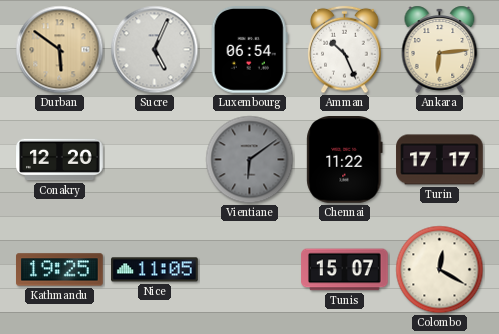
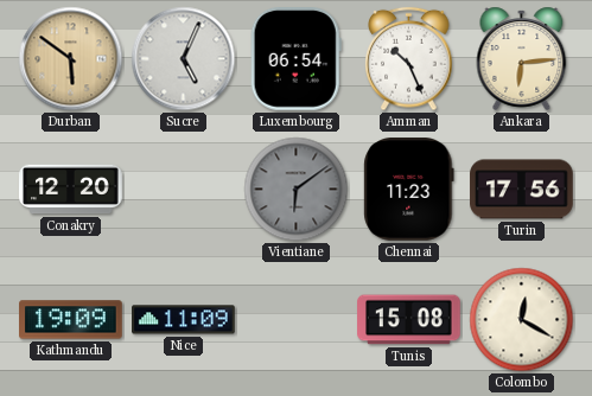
Chennai: 11:22 -> 11:23 (409, 190)
Turin: 17:17 -> 17:56 (522, 190)
Kathmandu: 19:25 -> 19:09 (71, 320)
Nice: 11:05 -> 11:09 (184, 320)
Tunis: 15:07 -> 15:08 (409, 320)
